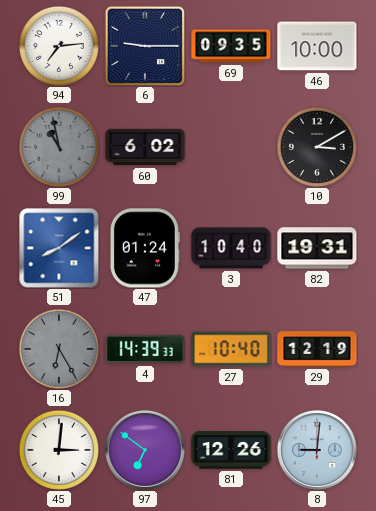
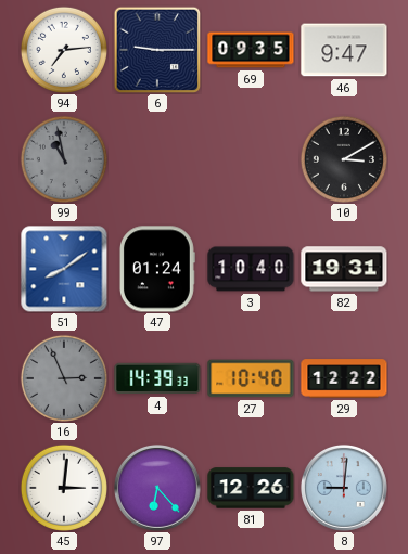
46: 10:00 -> 9:47 (344, 50)
60: 6:02 -> none (145, 147)
16: 6:25 -> 2:56 (64, 378)
29: 12:19 -> 12:22 (344, 378)
97: 6:51 -> 6:23 (157, 488)
